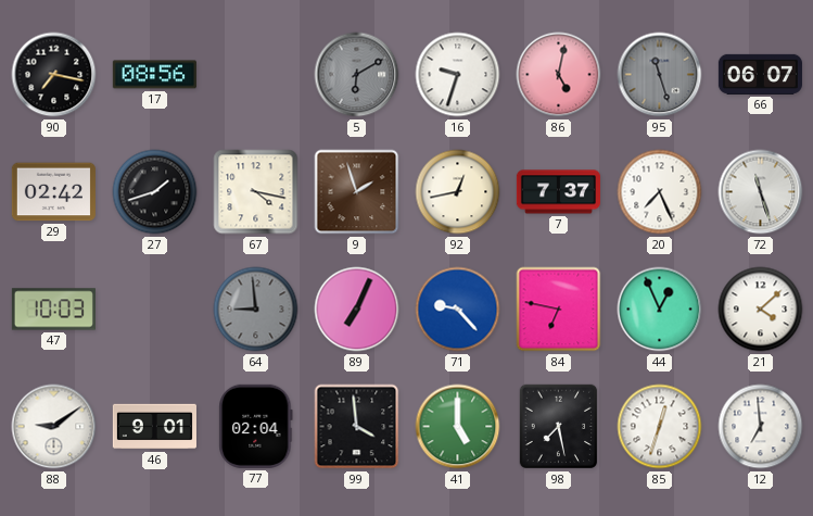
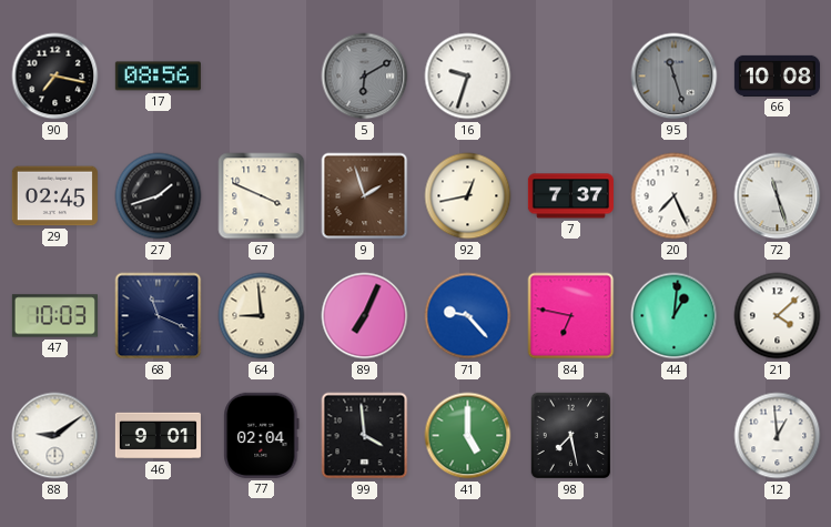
86: 5:02 -> none (559, 75)
66: 06:07 -> 10:08 (777, 75)
29: 02:42 -> 02:45 (54, 196)
67: 4:17 -> 3:49 (262, 196)
68: none -> 11:19 (159, 316)
64 dial: grey -> cream (262, 316)
44: 12:56 -> 1:01 (675, 316)
85: 12:33 -> none (660, 427)
12: 6:59 -> 12:59 (778, 436)
